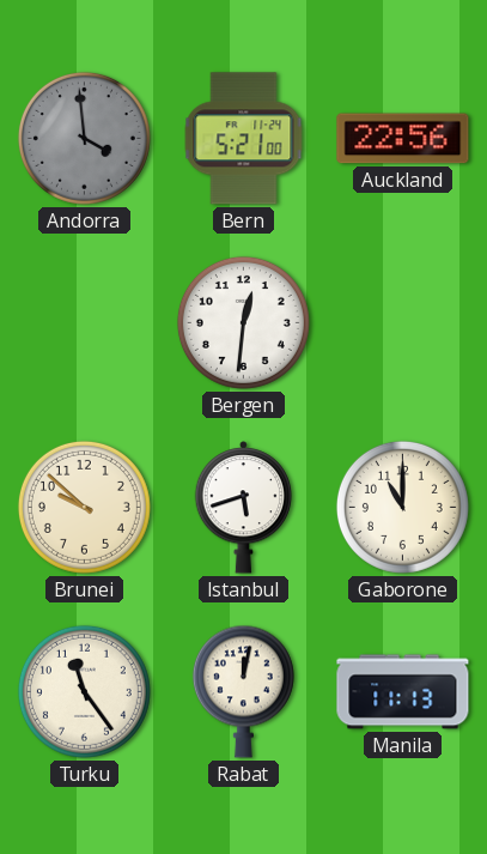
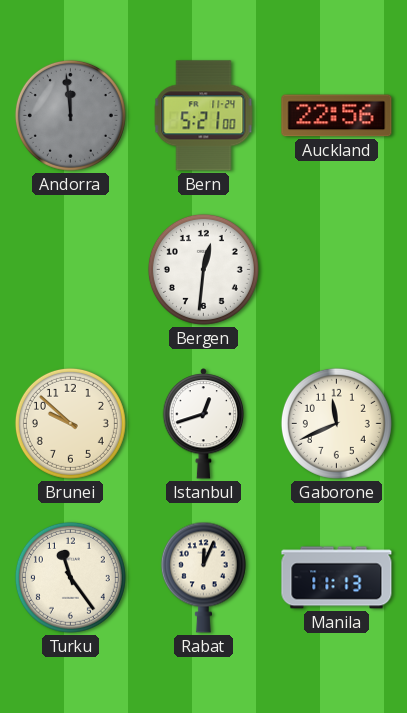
Andorra: 3:59 -> 11:59 (70, 115)
Istanbul: 5:42 -> 12:42 (204, 424)
Gaborone: 11:00 -> 11:41 (336, 423)
Rabat: 12:02 -> 12:04 (203, 577)
